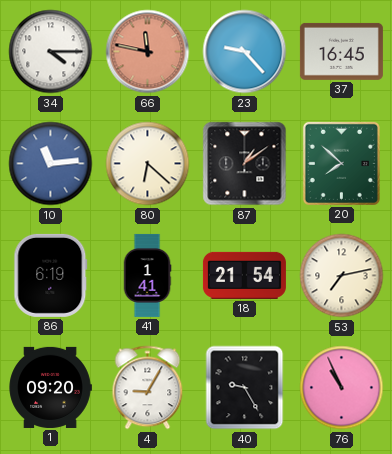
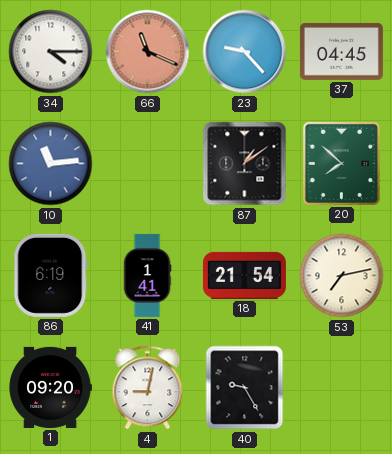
66: 11:47 -> 11:19 (148, 52)
37: 16:45 -> 04:45 (341, 51)
80: 6:22 -> none (148, 164)
4: 9:05 -> 9:02 (148, 388)
76: 10:56 -> none (342, 388)
